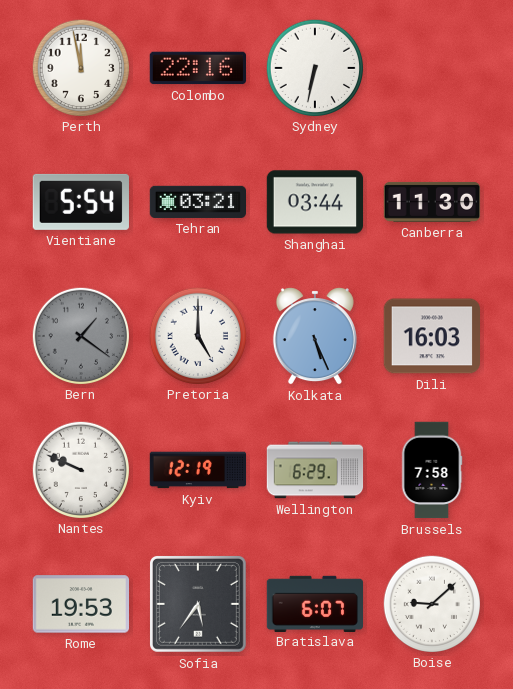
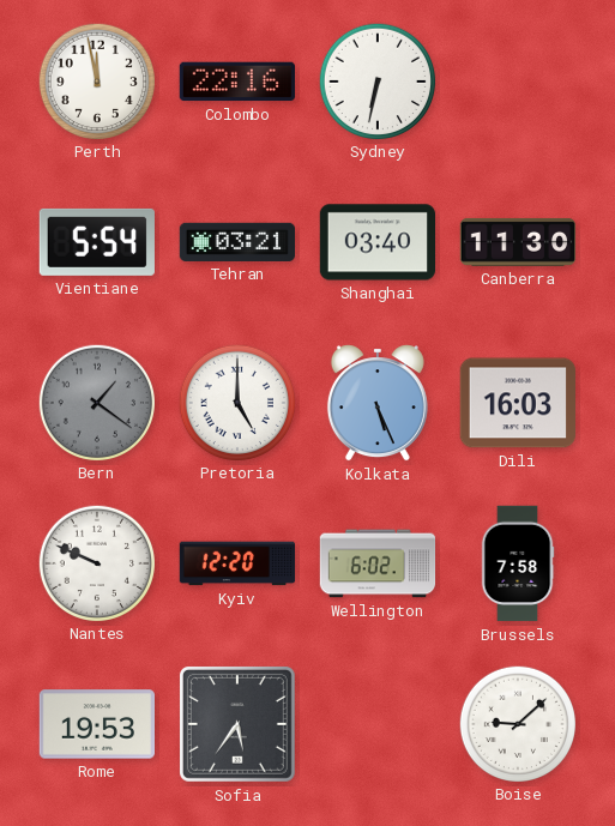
Shanghai: 03:44 -> 03:40 (378, 242)
Kyiv: 12:19 -> 12:20 (237, 563)
Wellington: 6:29 -> 6:02 (378, 563)
Bratislava: 6:07 -> none (315, 603)
